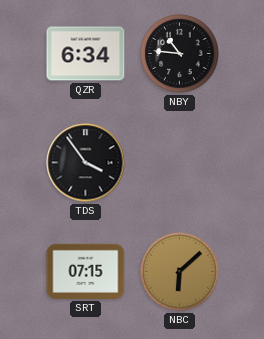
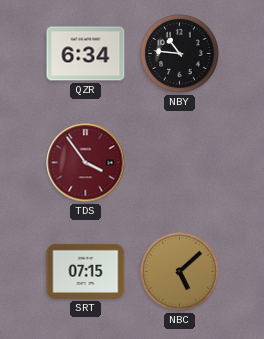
TDS dial: black -> burgundy (86, 163)
NBC: 6:08 -> 5:08 (180, 272)
